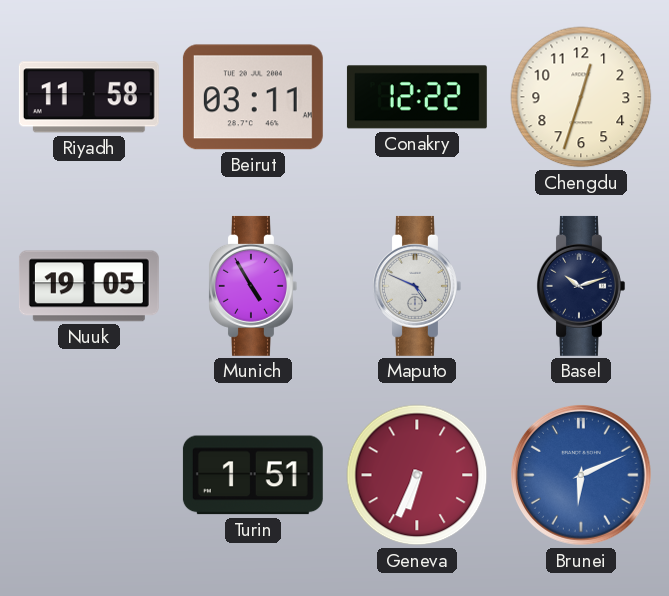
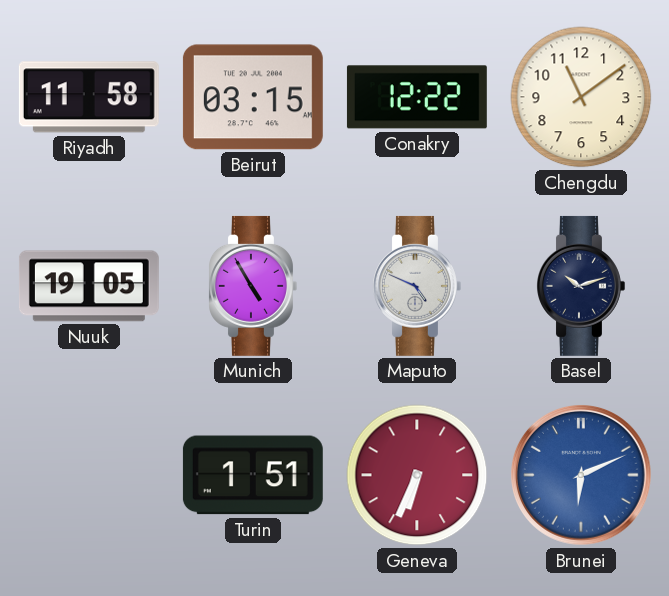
Beirut: 03:11 -> 03:15 (253, 97)
Chengdu: 12:33 -> 11:09 (581, 97)
